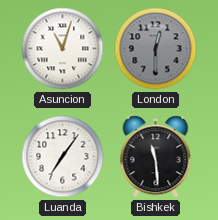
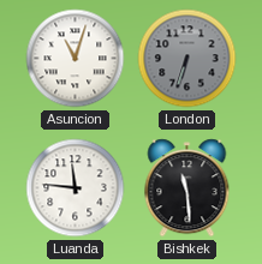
London: 12:30 -> 6:33 (187, 59)
Luanda: 7:06 -> 11:46 (76, 188)
